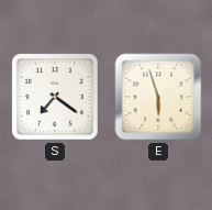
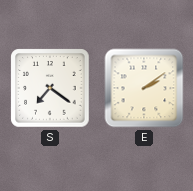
E: 5:57 -> 2:09 (144, 88)
